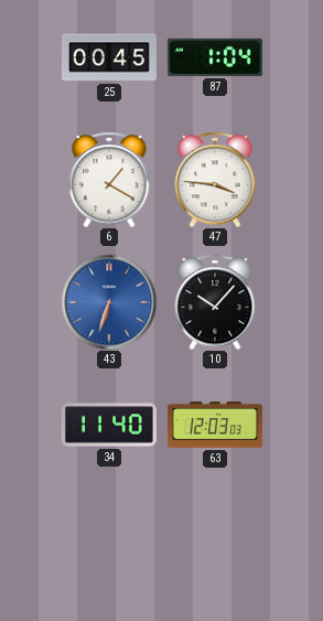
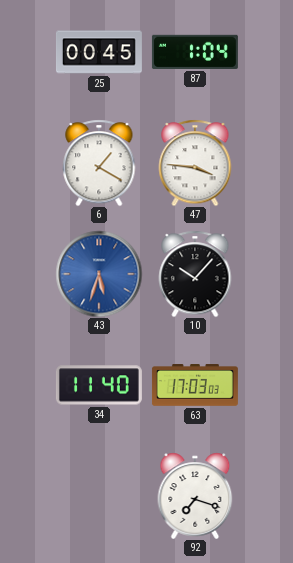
43: 6:33 -> 5:33 (99, 274)
63: 12:03 -> 17:03 (195, 385)
92: none -> 7:18 (195, 496)
